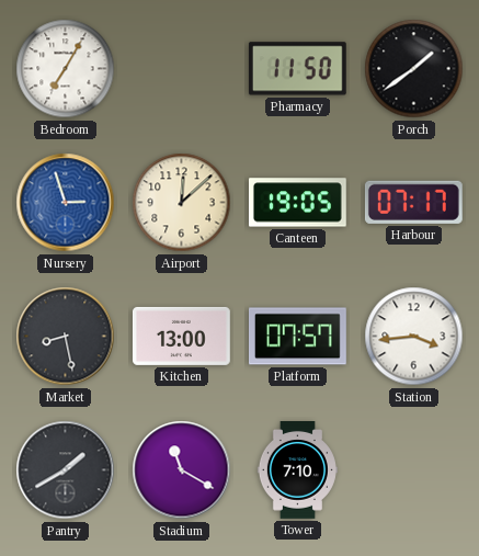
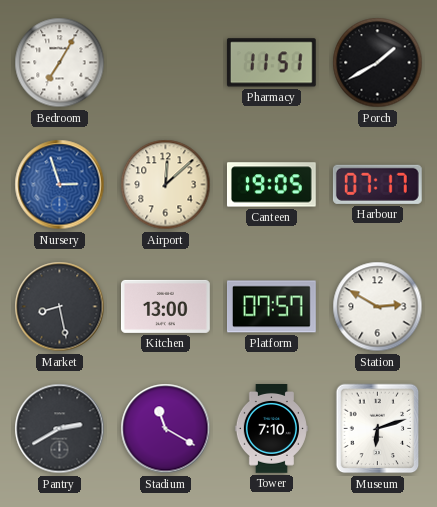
Pharmacy: 11:50 -> 11:51 (271, 63)
Porch: 1:39 -> 1:40 (378, 63)
Station: 3:44 -> 2:50 (378, 307)
Pantry: 1:40 -> 2:40 (60, 429)
Museum: none -> 6:12 (378, 429)
